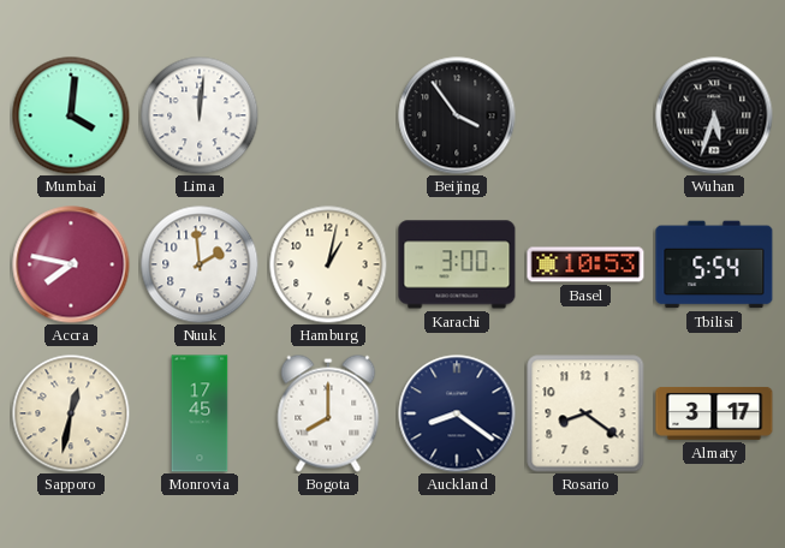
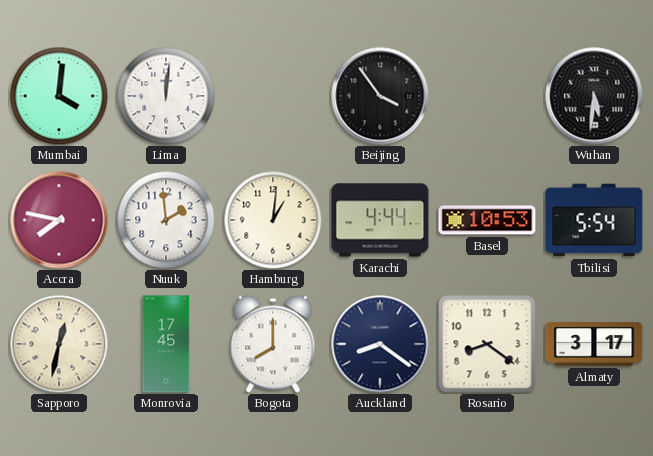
Wuhan: 5:33 -> 5:31 (594, 96)
Hamburg: 1:02 -> 1:01 (273, 220)
Karachi: 3:00 -> 4:44 (380, 220)
